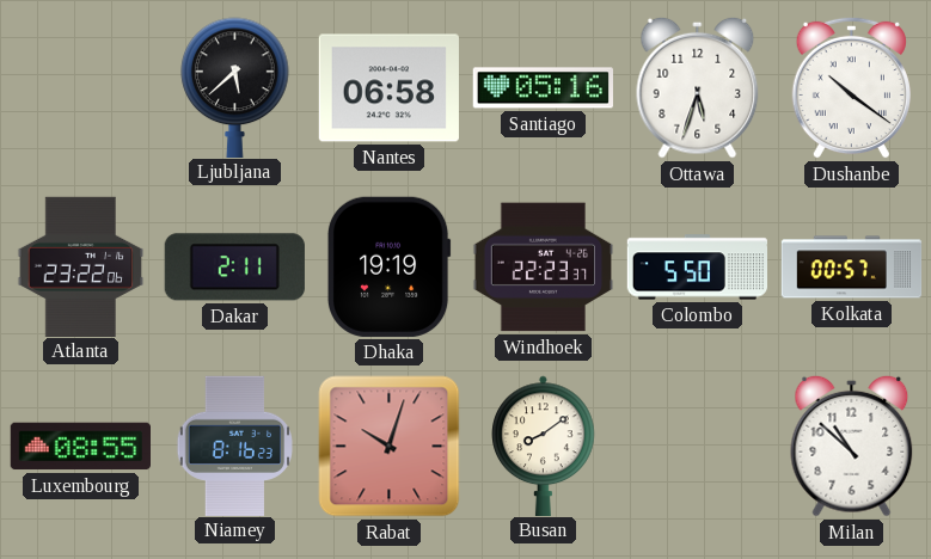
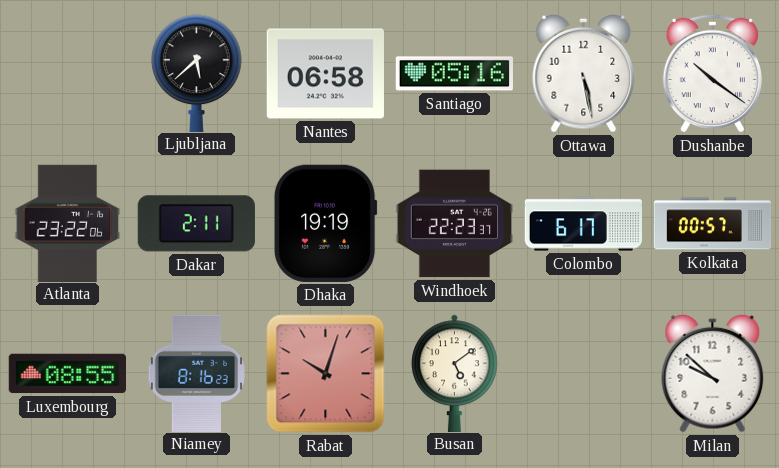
Ottawa: 5:33 -> 5:28 (584, 73)
Colombo: 5:50 -> 6:17 (584, 224)
Busan: 8:09 -> 5:09 (455, 373)
Milan: 10:52 -> 9:52 (713, 373)
